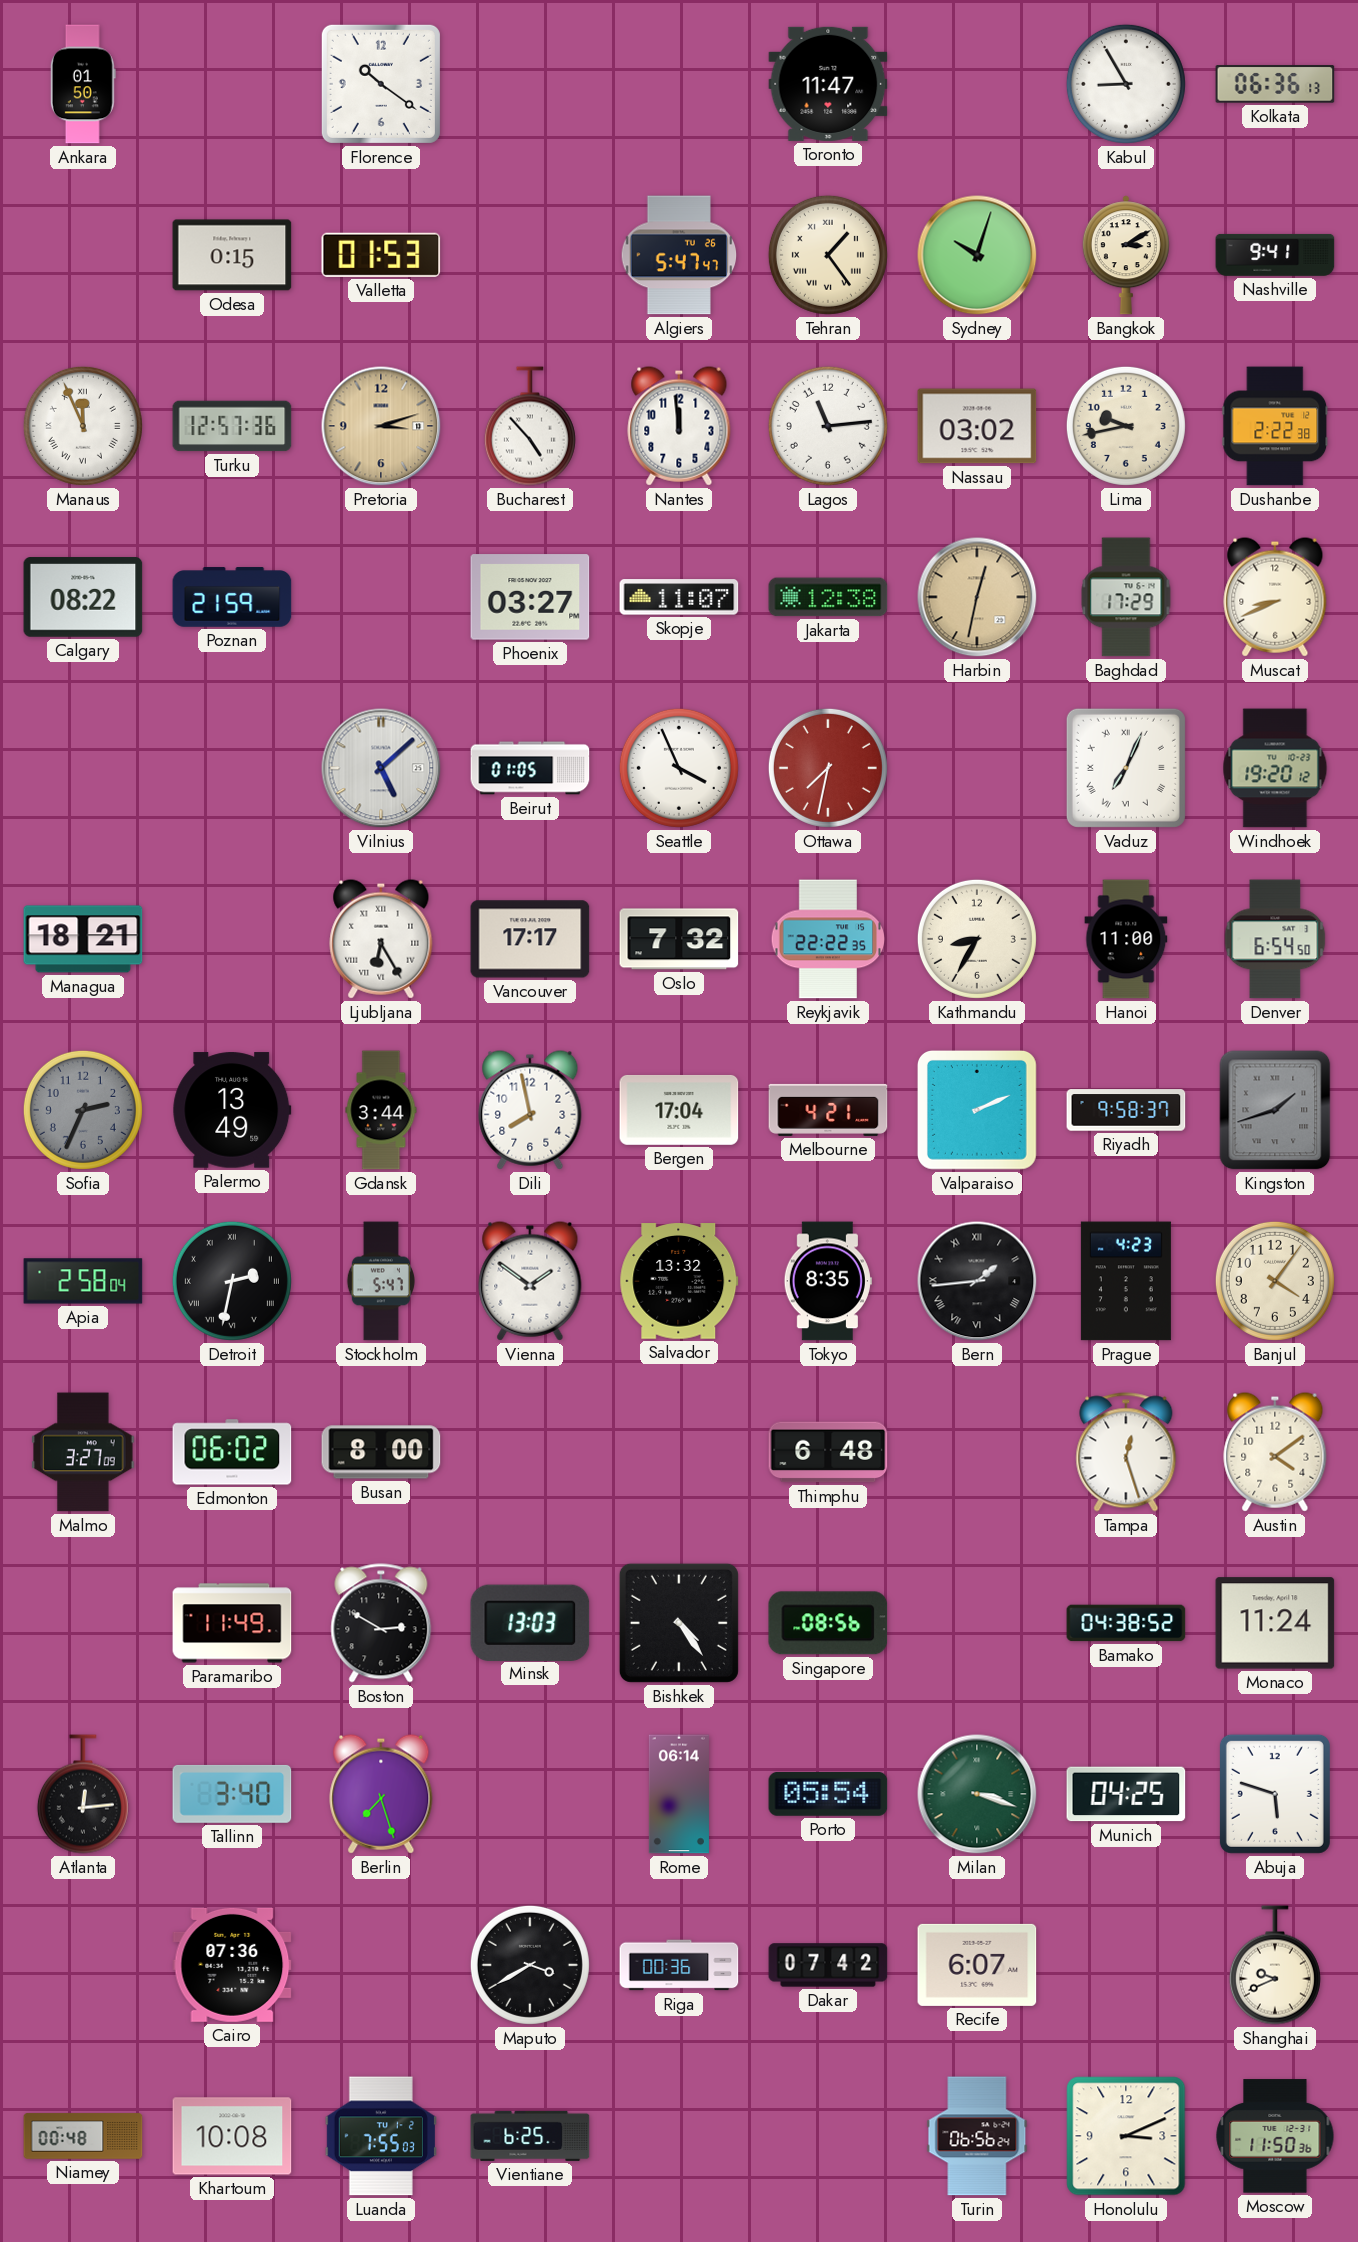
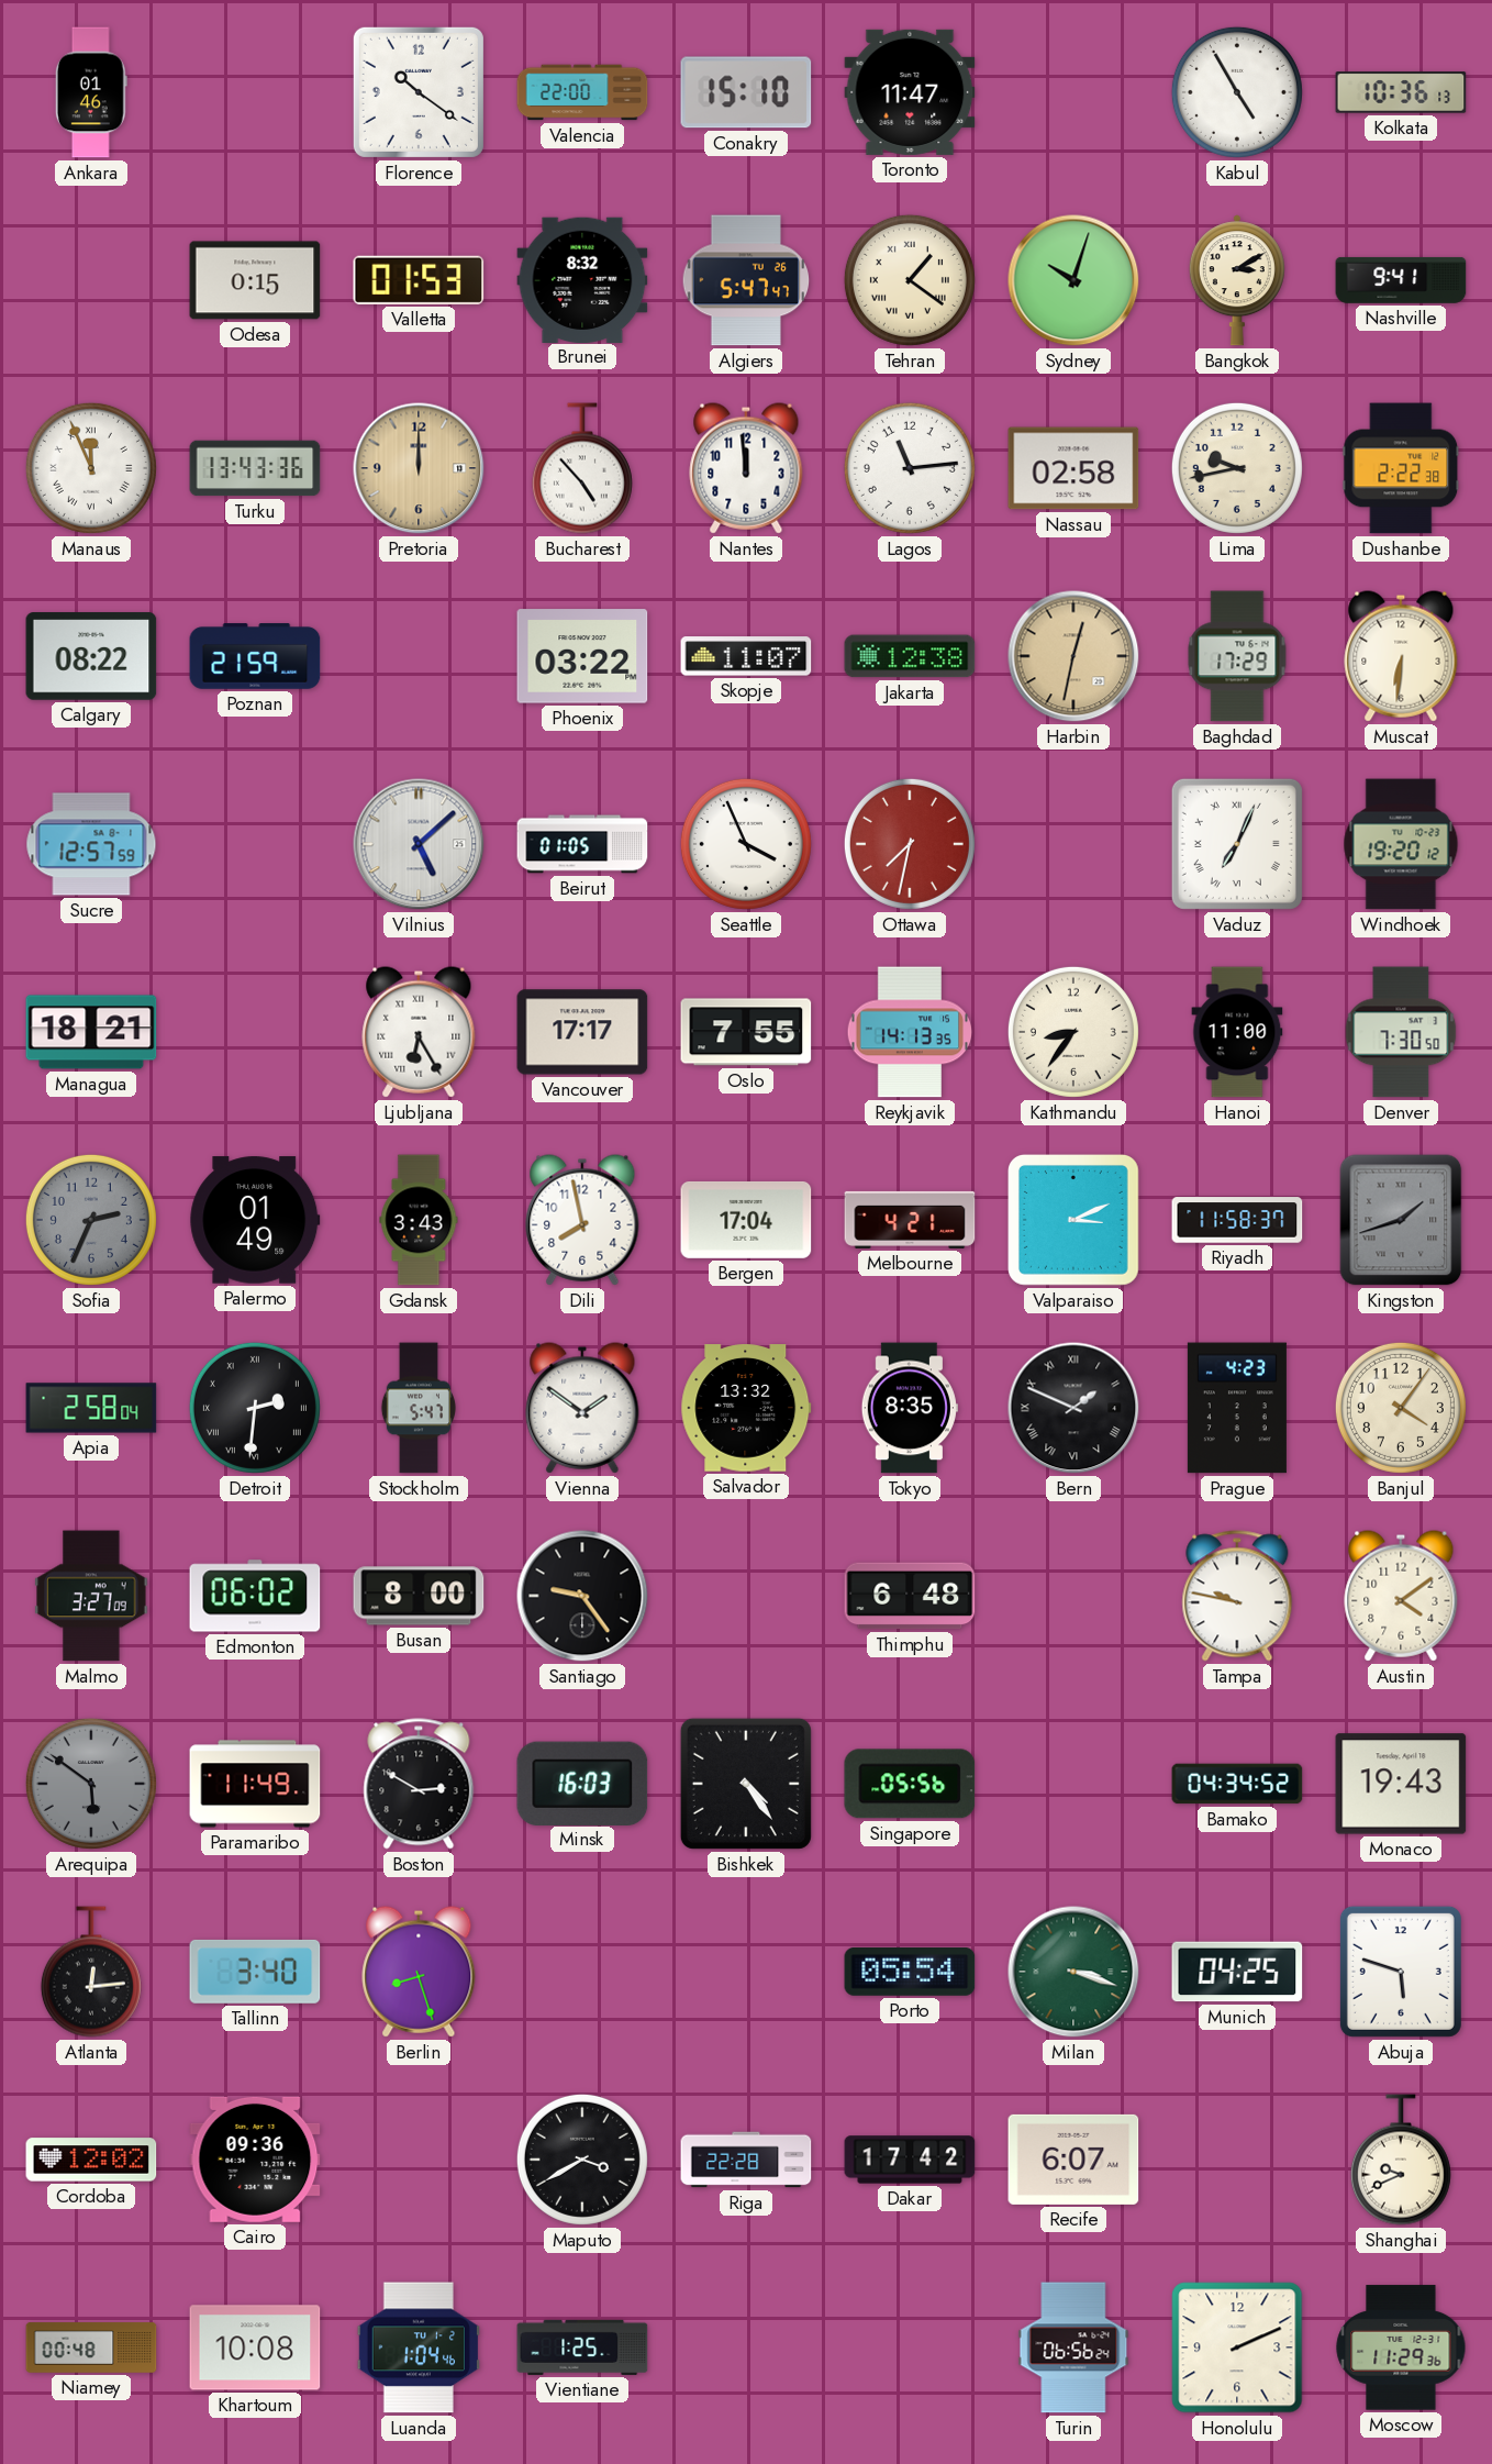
Ankara: 01:50 -> 01:46 (91, 92)
Valencia: none -> 22:00 (582, 92)
Conakry: none -> 15:10 (746, 92)
Kabul: 8:55 -> 4:55 (1237, 92)
Kolkata: 06:36 -> 10:36 (1401, 92)
Brunei: none -> 8:32 (582, 279)
Tehran: 1:24 -> 1:21 (910, 280)
Turku: 12:57 -> 13:43 (255, 468)
Pretoria: 3:12 -> 12:00 (419, 468)
Nassau: 03:02 -> 02:58 (1073, 468)
Phoenix: 03:27 -> 03:22 (582, 656)
Muscat: 8:41 -> 6:31 (1401, 656)
Sucre: none -> 12:57 (91, 844)
Oslo: 7:32 -> 7:55 (746, 1032)
Reykjavik: 22:22 -> 14:13 (910, 1032)
Kathmandu: 8:35 -> 8:36 (1073, 1032)
Denver: 6:54 -> 7:30 (1401, 1032)
Palermo: 13:49 -> 01:49 (255, 1220)
Gdansk: 3:44 -> 3:43 (419, 1220)
Valparaiso: 2:11 -> 3:11 (1073, 1220)
Riyadh: 9:58 -> 11:58 (1237, 1220)
Detroit: 2:32 -> 2:31 (255, 1408)
Bern: 1:44 -> 1:49 (1073, 1408)
Santiago: none -> 9:24 (582, 1596)
Tampa: 12:27 -> 9:47 (1237, 1596)
Arequipa: none -> 5:51 (91, 1784)
Minsk: 13:03 -> 16:03 (582, 1783)
Singapore: 08:56 -> 05:56 (910, 1784)
Bamako: 04:38 -> 04:34 (1237, 1784)
Monaco: 11:24 -> 19:43 (1401, 1784)
Berlin: 7:27 -> 8:27 (419, 1972)
Rome: 06:14 -> none (679, 1794)
Cordoba: none -> 12:02 (91, 2160)
Cairo: 07:36 -> 09:36 (255, 2160)
Riga: 00:36 -> 22:28 (746, 2160)
Dakar: 07:42 -> 17:42 (910, 2160)
Luanda: 7:55 -> 1:04 (419, 2348)
Vientiane: 6:25 -> 1:25 (582, 2348)
Honolulu: 3:11 -> 2:11 (1237, 2348)
Moscow: 11:50 -> 11:29 (1401, 2348)
